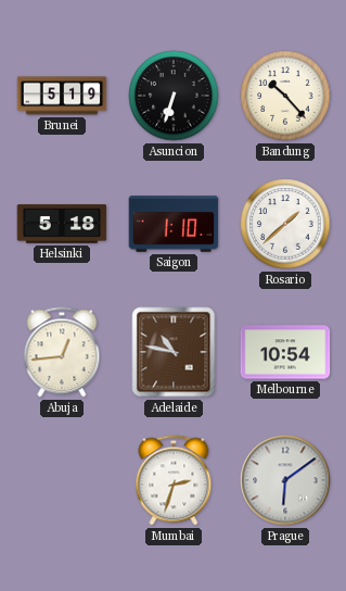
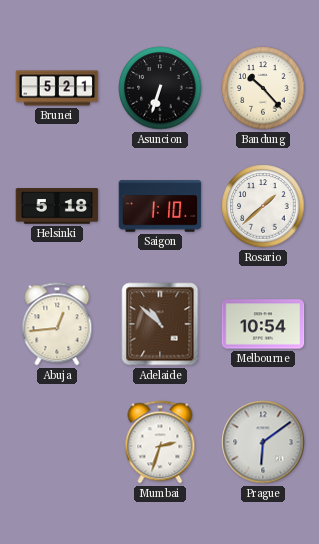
Brunei: 5:19 -> 5:21 (57, 88)
Adelaide: 10:47 -> 10:52 (160, 324)
